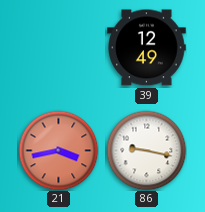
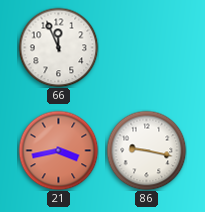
66: none -> 11:56 (58, 47)
39: 12:49 -> none (147, 48)
